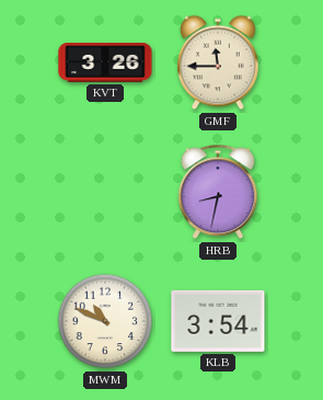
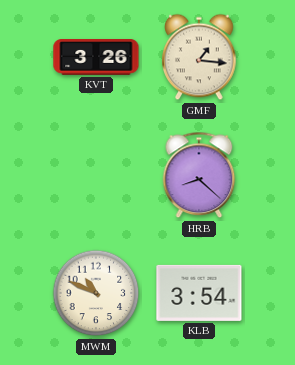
GMF: 11:45 -> 1:16 (199, 57)
HRB: 8:32 -> 8:22 (199, 175)
